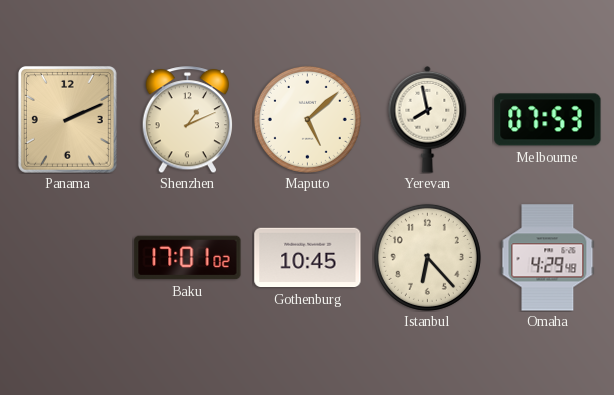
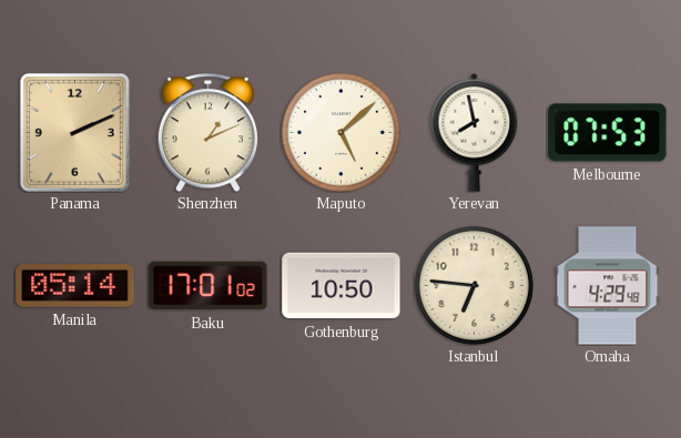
Manila: none -> 05:14 (75, 286)
Gothenburg: 10:45 -> 10:50 (342, 286)
Istanbul: 6:23 -> 6:46 (474, 285)
